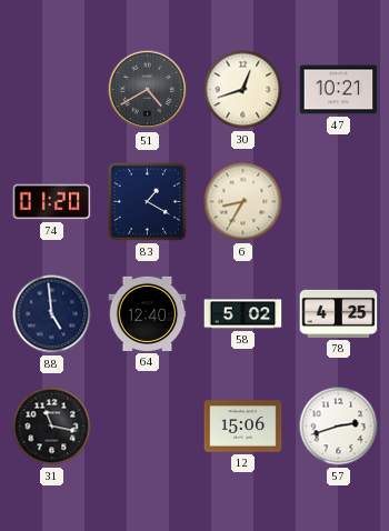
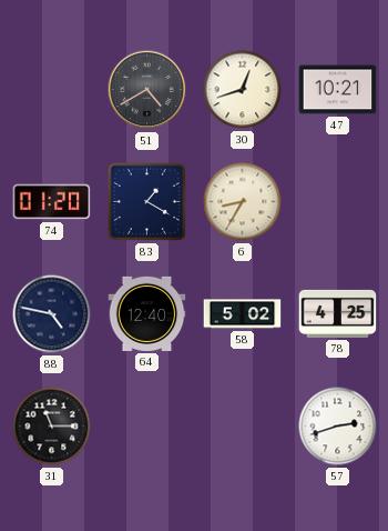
88: 4:59 -> 4:47 (52, 314)
31: 11:17 -> 11:15 (52, 427)
12: 15:06 -> none (243, 427)
